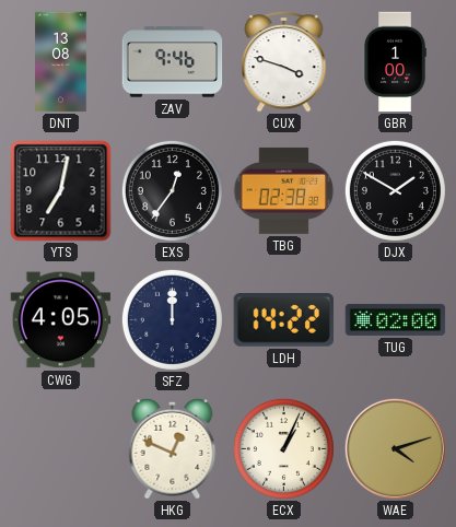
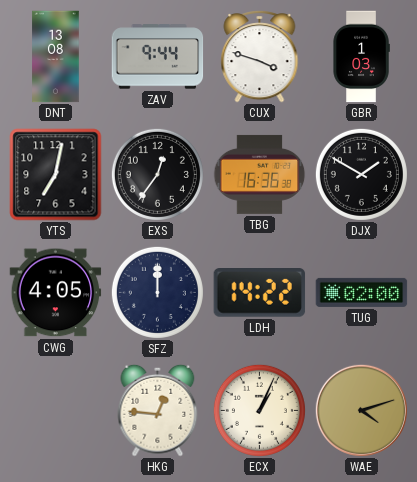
ZAV: 9:46 -> 9:44 (158, 57)
GBR: 1:00 -> 1:03 (361, 57)
TBG: 02:38 -> 16:36 (260, 174)
HKG: 12:49 -> 12:46 (158, 410)
